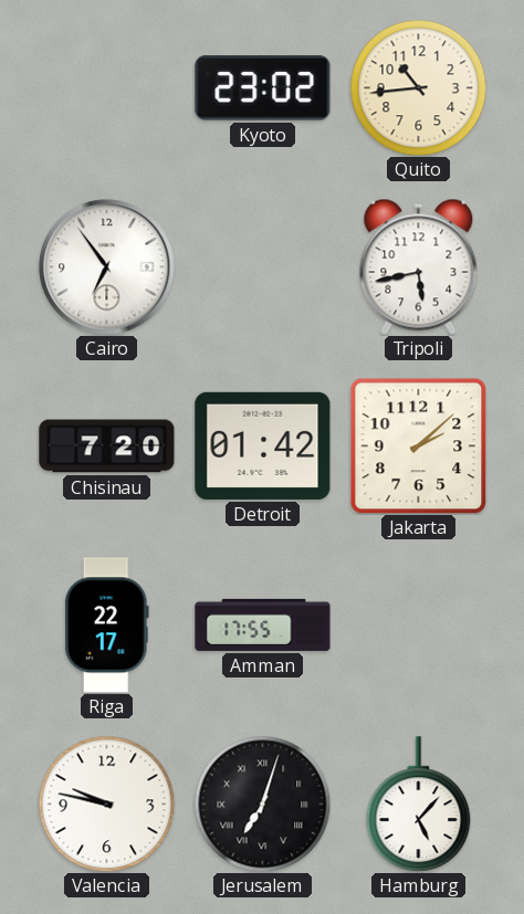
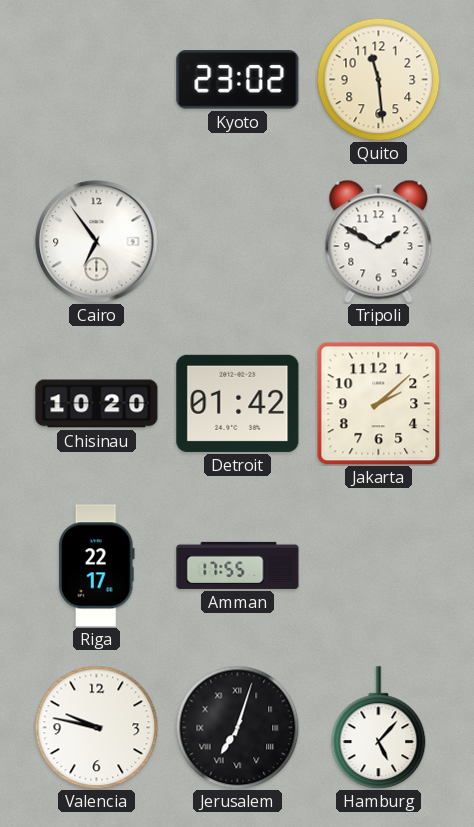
Quito: 10:44 -> 11:29 (378, 79)
Tripoli: 5:43 -> 1:50 (379, 241)
Chisinau: 7:20 -> 10:20 (97, 404)
